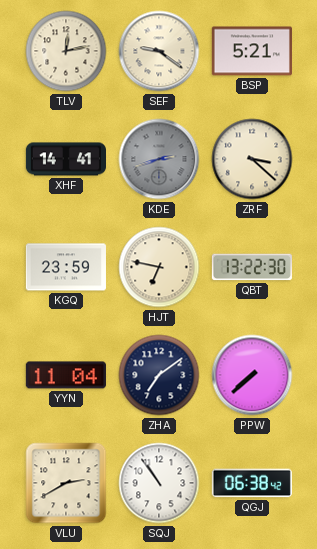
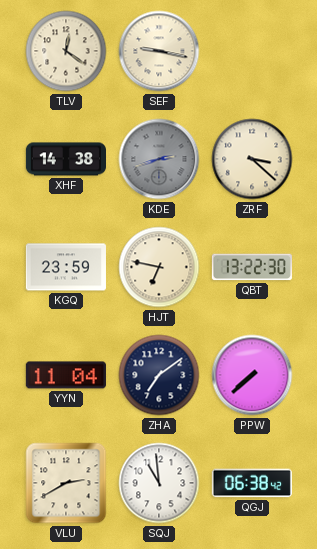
TLV: 12:13 -> 12:21 (66, 51)
SEF: 9:21 -> 9:17 (159, 51)
BSP: 5:21 -> none (252, 51)
XHF: 14:41 -> 14:38 (65, 159)
SQJ: 10:54 -> 10:59 (159, 483)
